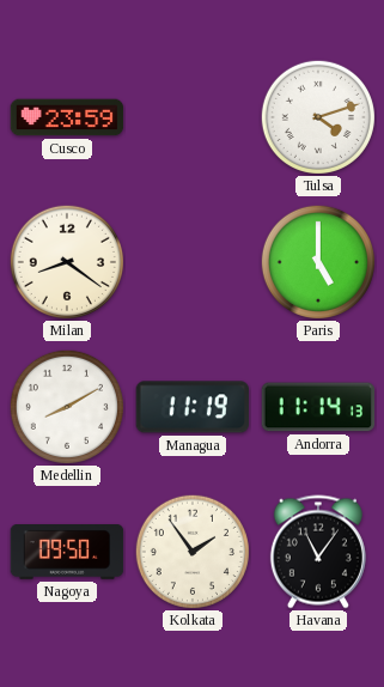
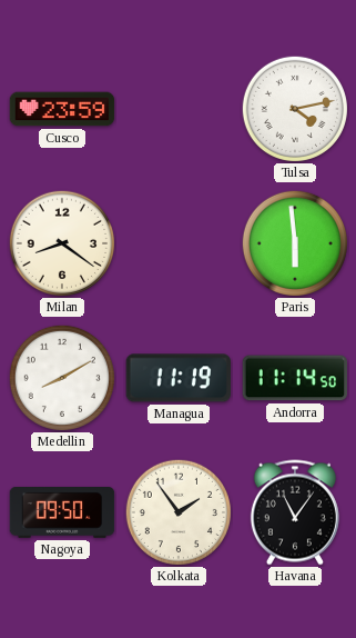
Tulsa: 4:12 -> 4:13 (295, 109)
Paris: 5:00 -> 5:59 (295, 243)
Andorra: 11:14:13 -> 11:14:50 (294, 378)
